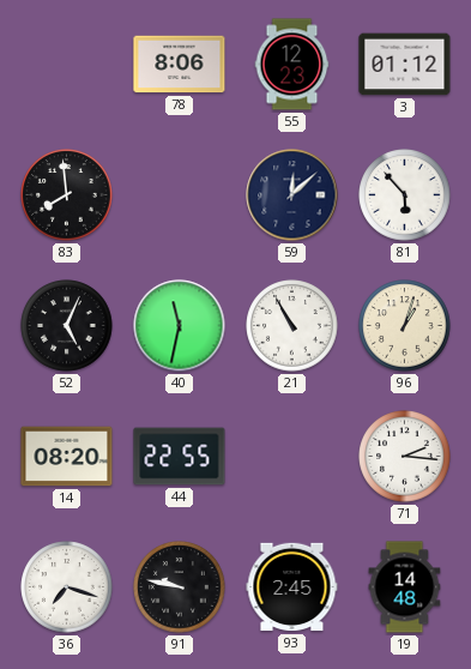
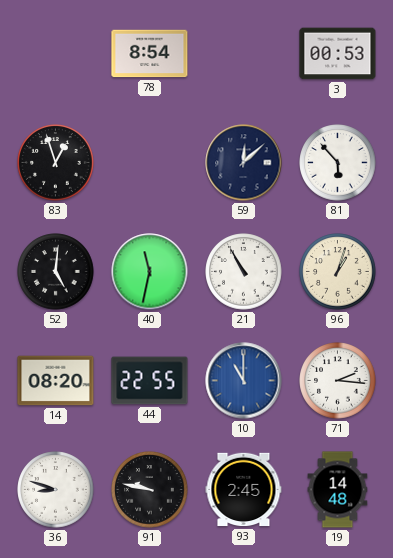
78: 8:06 -> 8:54 (150, 54)
55: 12:23 -> none (292, 65)
3: 01:12 -> 00:53 (338, 54)
83: 7:59 -> 12:57 (56, 163)
52: 5:04 -> 5:01 (56, 272)
10: none -> 11:00 (244, 381)
36: 7:18 -> 8:48 (56, 490)
